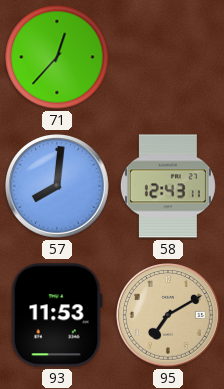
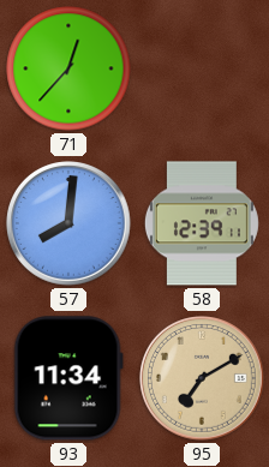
58: 12:43 -> 12:39 (202, 223)
93: 11:53 -> 11:34 (68, 378)
